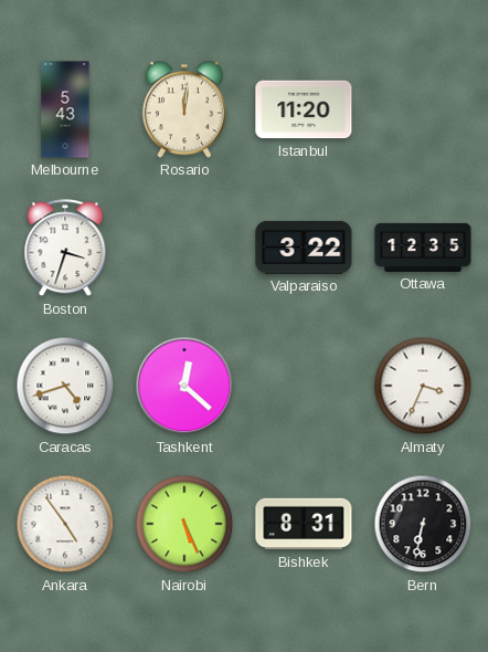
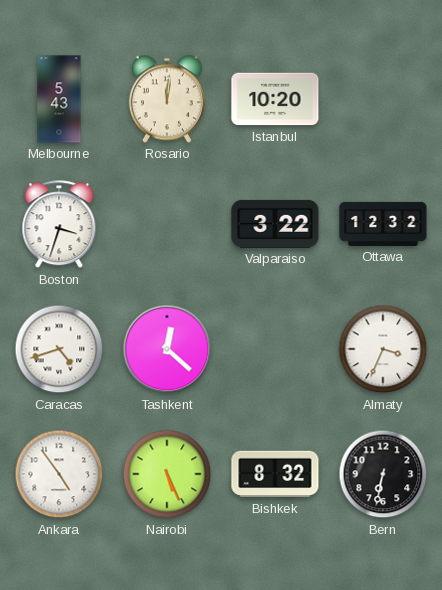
Istanbul: 11:20 -> 10:20 (275, 99)
Ottawa: 12:35 -> 12:32 (383, 224)
Bishkek: 8:31 -> 8:32 (275, 474)
